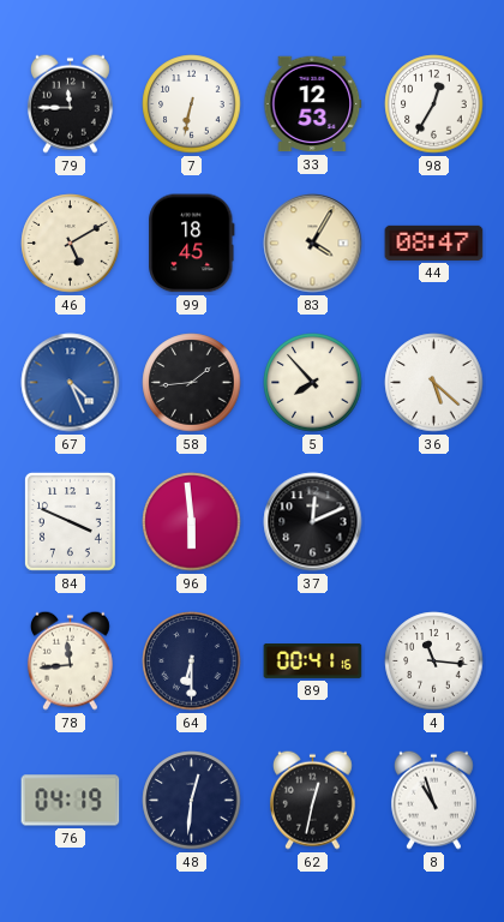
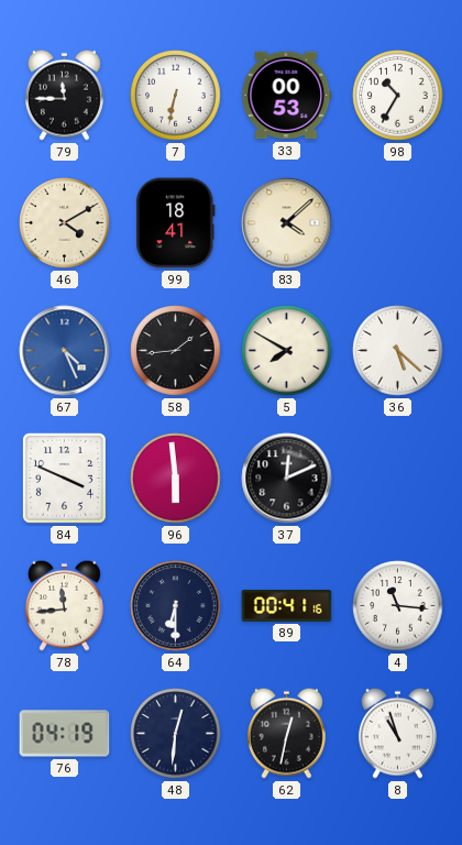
33: 12:53 -> 00:53 (287, 96)
98: 12:35 -> 10:35 (398, 96)
46: 5:10 -> 4:10 (65, 223)
99: 18:45 -> 18:41 (176, 223)
83: 4:05 -> 4:08 (287, 223)
44: 08:47 -> none (434, 243)
5: 7:53 -> 7:50 (287, 351)
